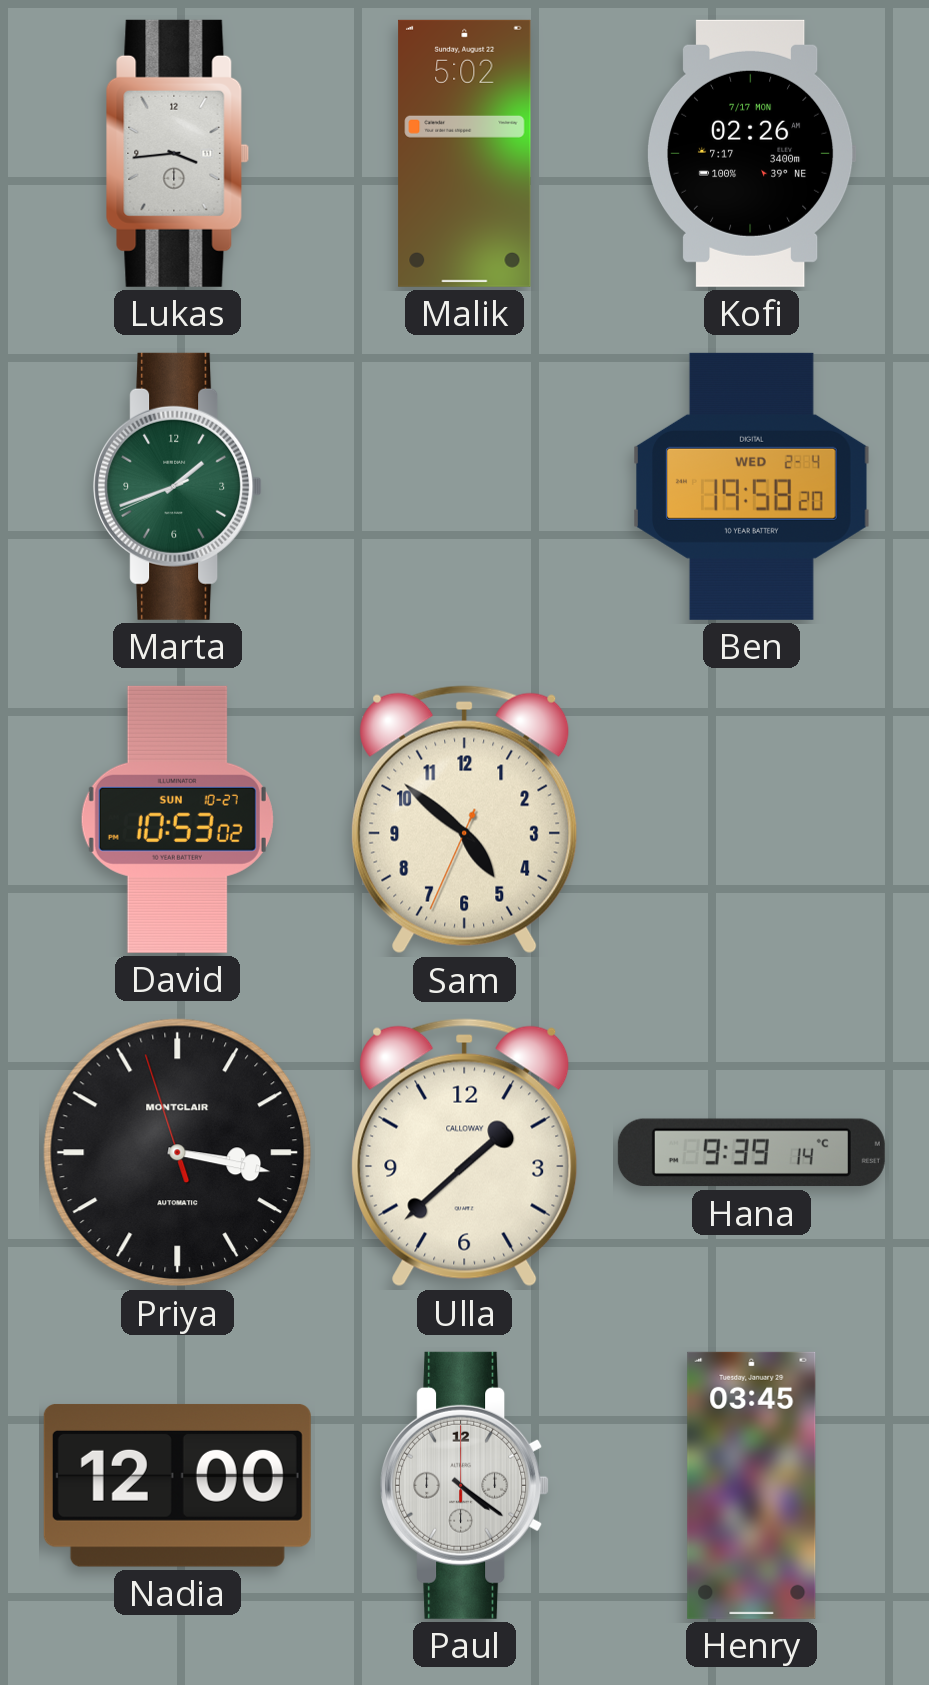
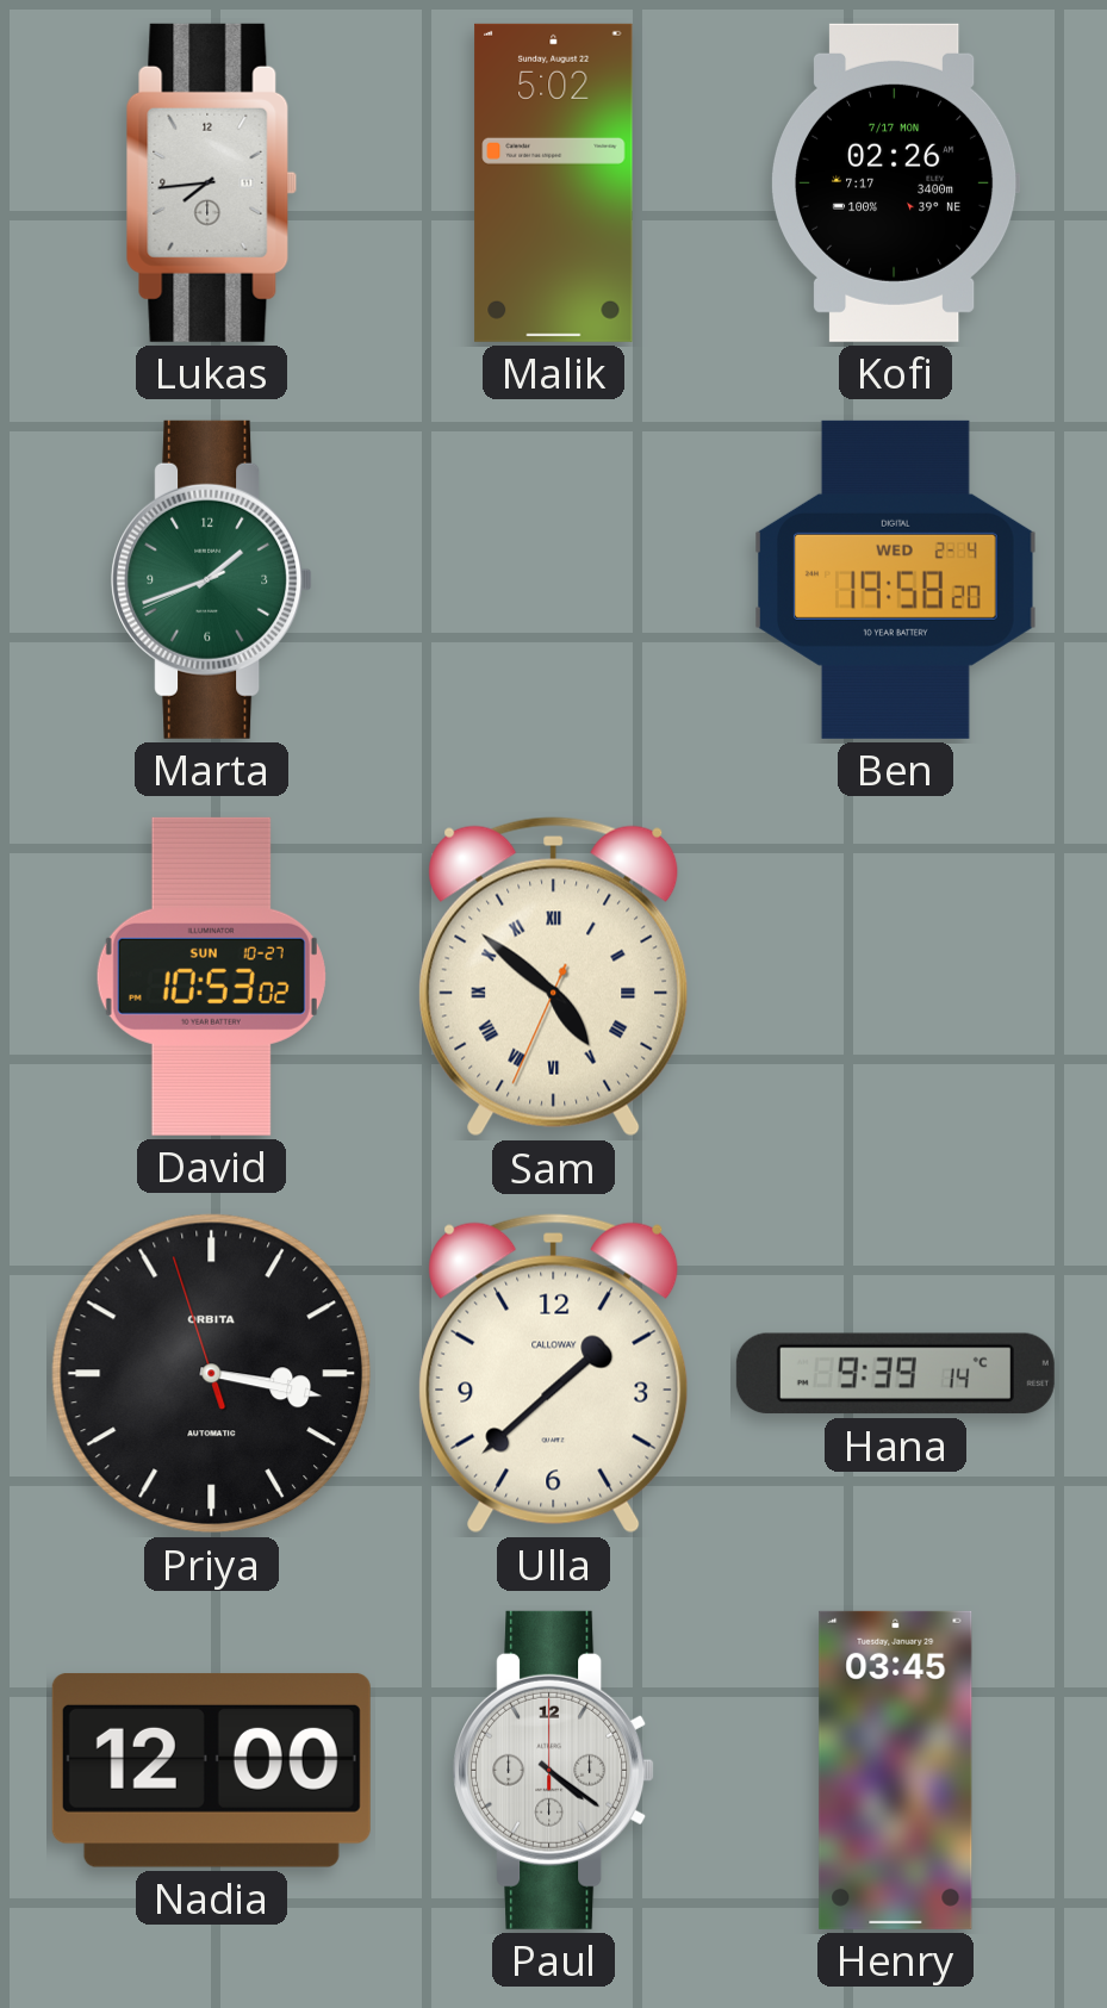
Lukas: 3:44 -> 7:44 (212, 182)
Sam numerals: Arabic -> Roman (554, 977)
Priya brand: MONTCLAIR -> ORBITA (212, 1374)
